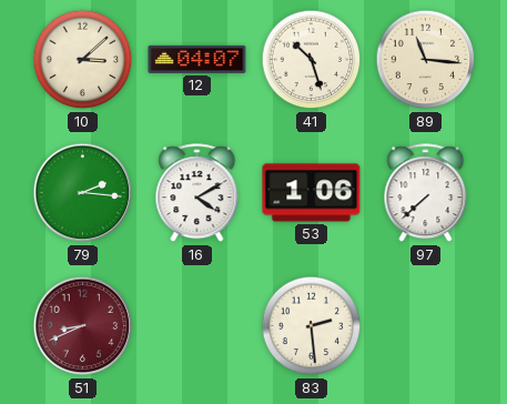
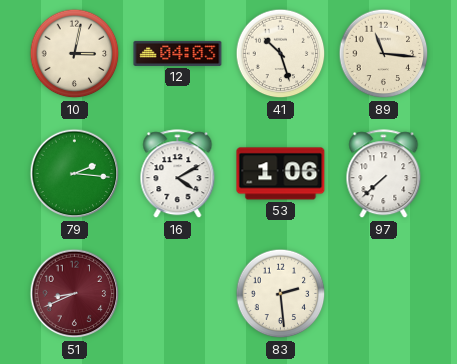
10: 3:08 -> 3:02 (75, 54)
12: 04:07 -> 04:03 (178, 53)
